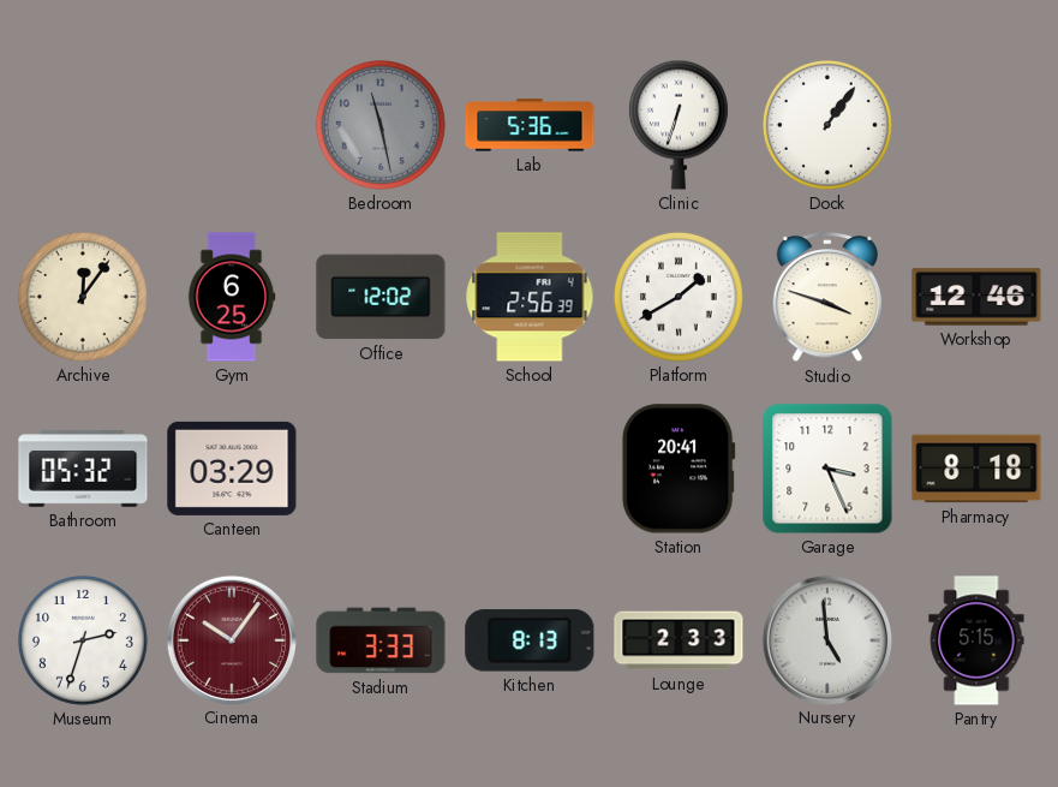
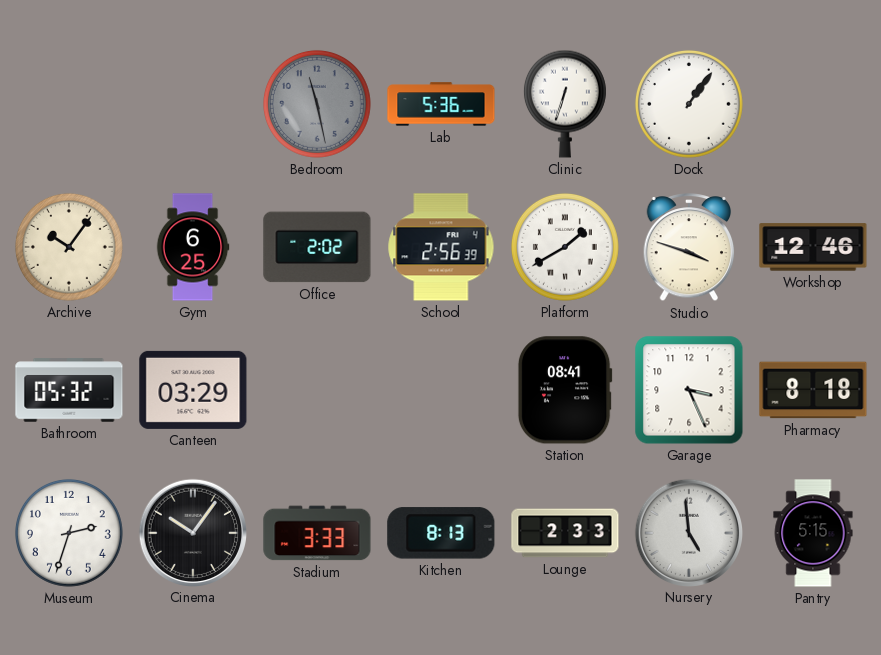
Archive: 12:06 -> 10:06 (69, 247)
Office: 12:02 -> 2:02 (317, 247)
Station: 20:41 -> 08:41 (565, 390)
Cinema dial: burgundy -> black (192, 532)
